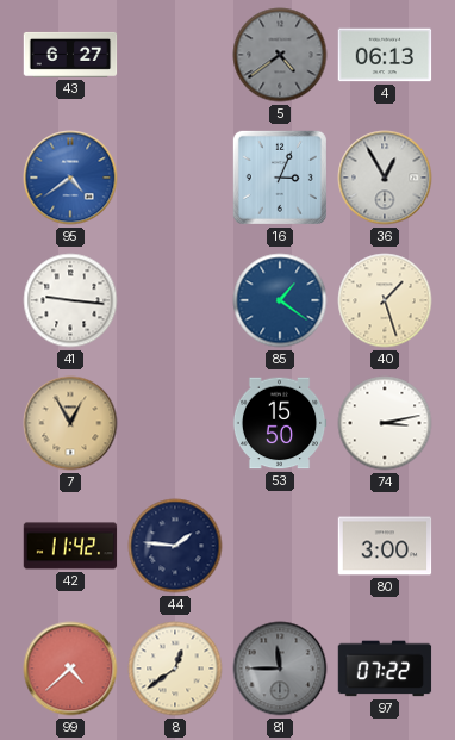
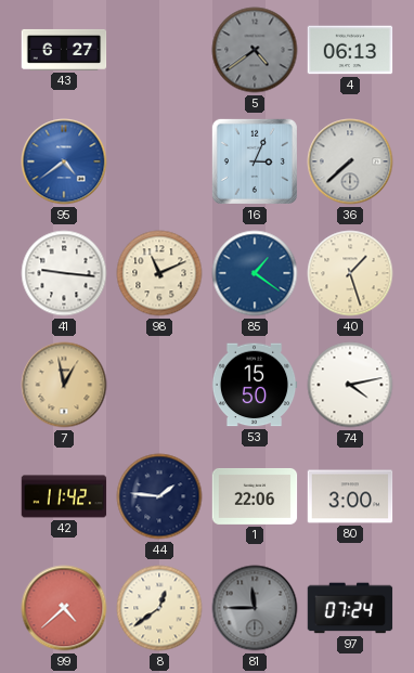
36: 12:55 -> 7:38 (350, 161)
98: none -> 11:11 (159, 273)
7: 12:55 -> 12:58 (64, 385)
74: 3:13 -> 4:13 (350, 385)
1: none -> 22:06 (255, 496)
97: 07:22 -> 07:24 (350, 608)
